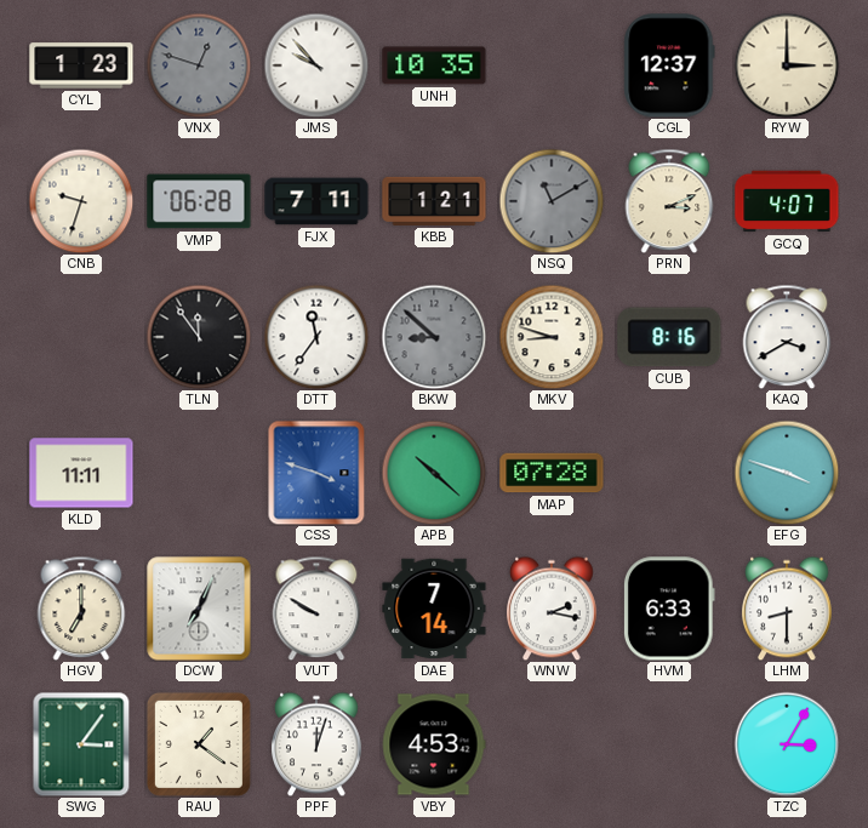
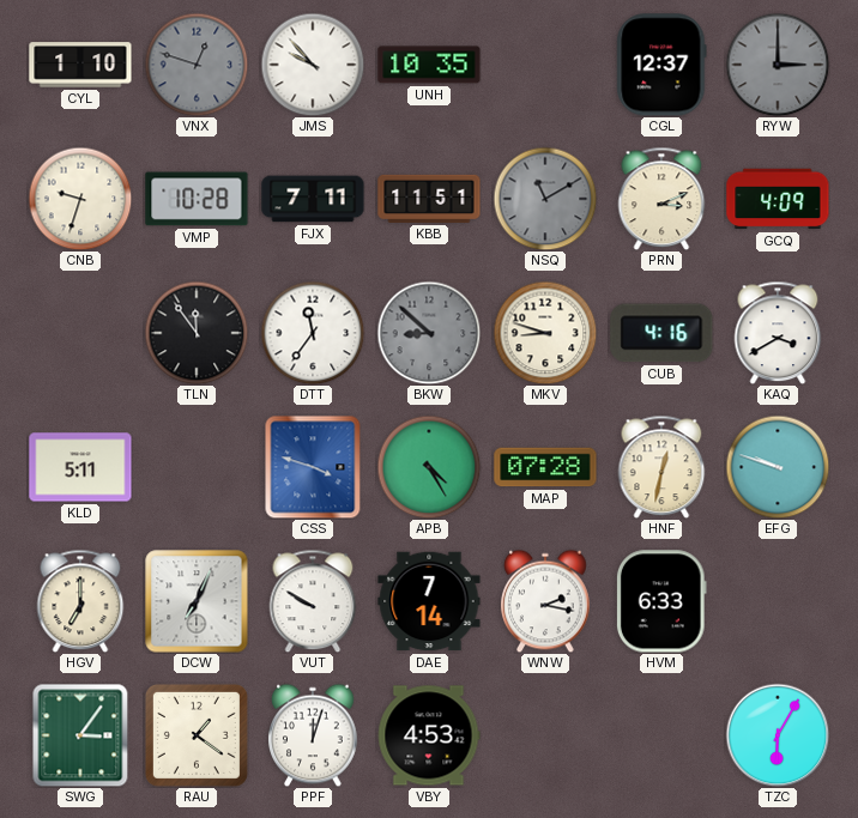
CYL: 1:23 -> 1:10 (80, 65)
RYW dial: cream -> grey (778, 65)
VMP: 06:28 -> 10:28 (197, 199)
KBB: 1:21 -> 11:51 (429, 199)
GCQ: 4:07 -> 4:09 (778, 199)
CUB: 8:16 -> 4:16 (661, 333)
KLD: 11:11 -> 5:11 (80, 467)
APB: 10:22 -> 4:25 (429, 467)
HNF: none -> 12:32 (661, 467)
EFG: 3:48 -> 9:48 (778, 467)
LHM: 8:30 -> none (788, 609)
TZC: 3:05 -> 6:05 (778, 735)
